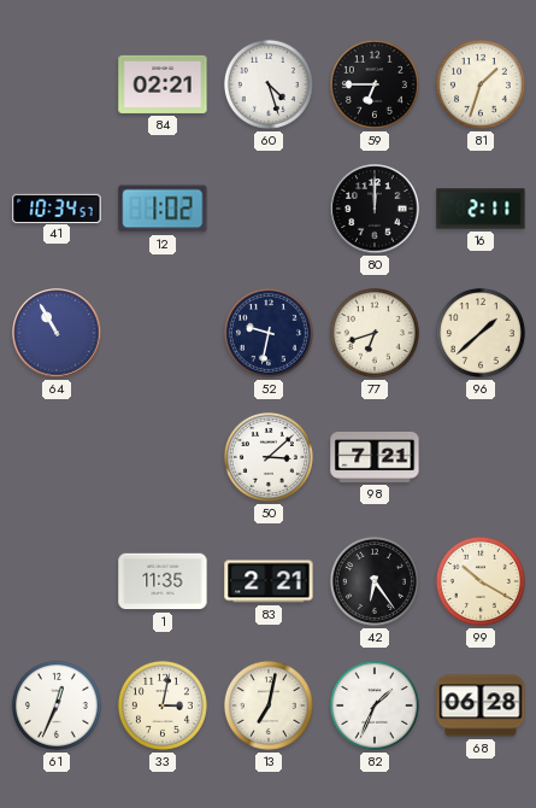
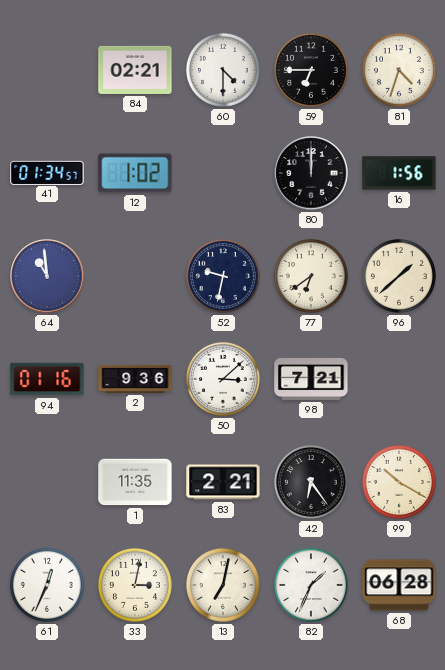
60: 4:27 -> 4:30 (223, 70)
81: 1:33 -> 4:33 (399, 70)
41: 10:34 -> 01:34 (47, 172)
16: 2:11 -> 1:56 (399, 173)
64: 10:55 -> 10:59 (47, 276)
77: 6:42 -> 6:39 (311, 276)
94: none -> 01:16 (47, 379)
2: none -> 9:36 (135, 379)
